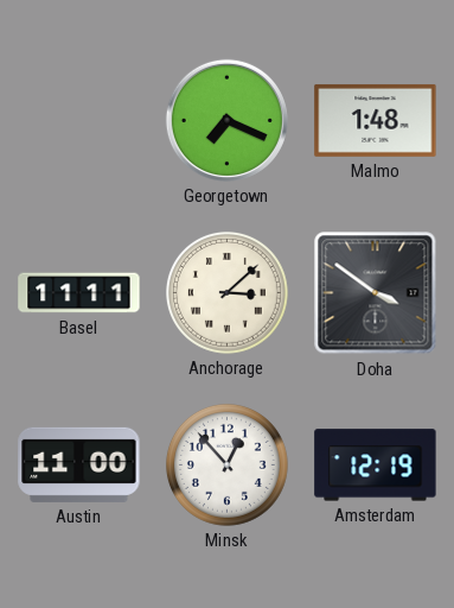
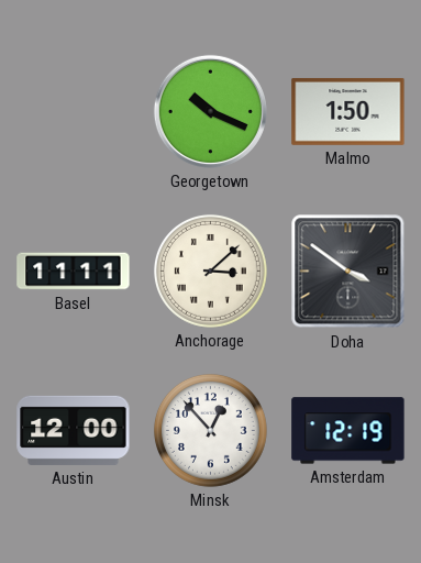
Georgetown: 7:19 -> 10:19 (210, 111)
Malmo: 1:48 -> 1:50 (348, 111)
Austin: 11:00 -> 12:00 (74, 430)
